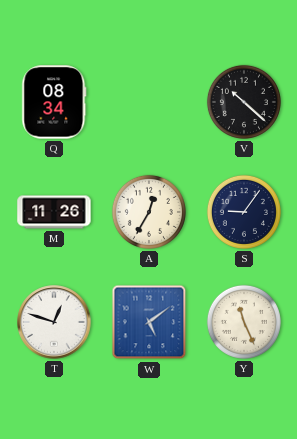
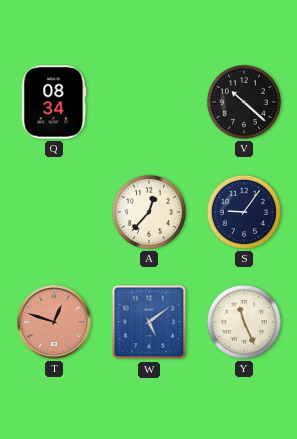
M: 11:26 -> none (54, 212)
A: 12:35 -> 12:37 (149, 212)
T dial: white -> salmon (54, 322)
